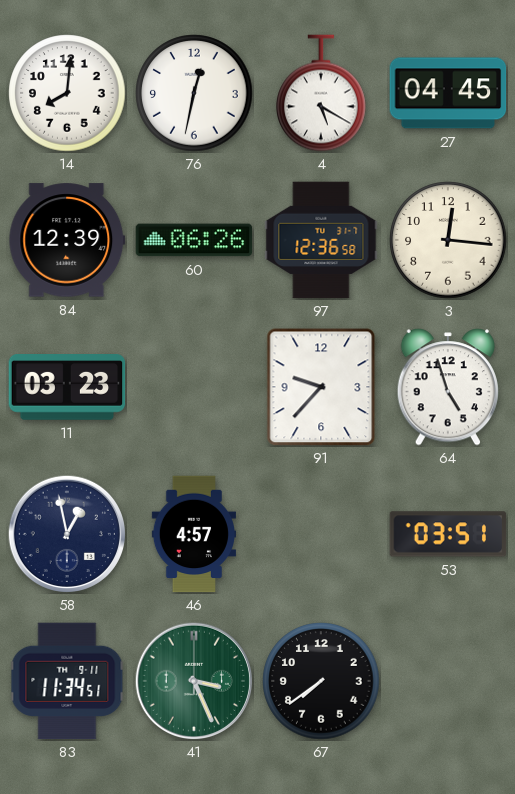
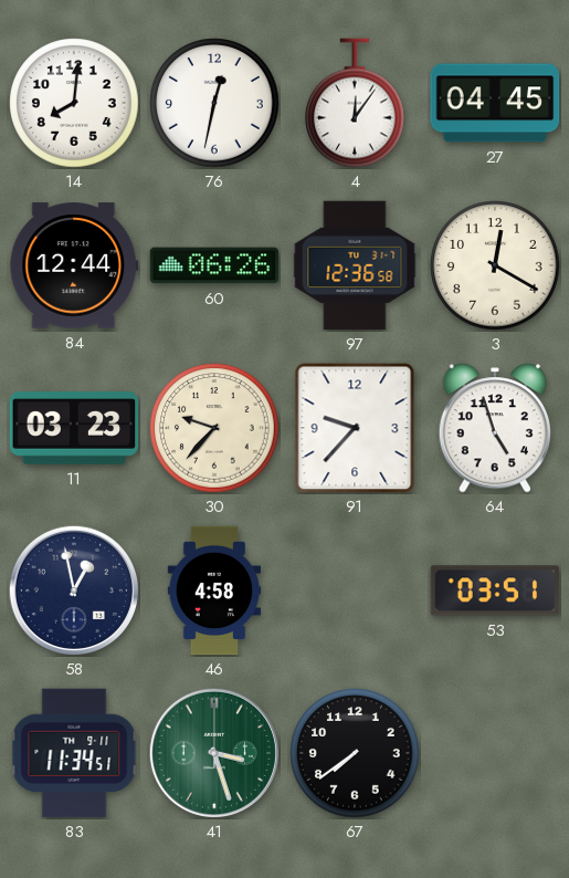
4: 5:20 -> 12:06 (356, 103)
84: 12:39 -> 12:44 (74, 265)
3: 12:16 -> 12:20 (495, 265)
30: none -> 9:37 (214, 428)
46: 4:57 -> 4:58 (213, 590)
41: 3:26 -> 3:27 (213, 752)
